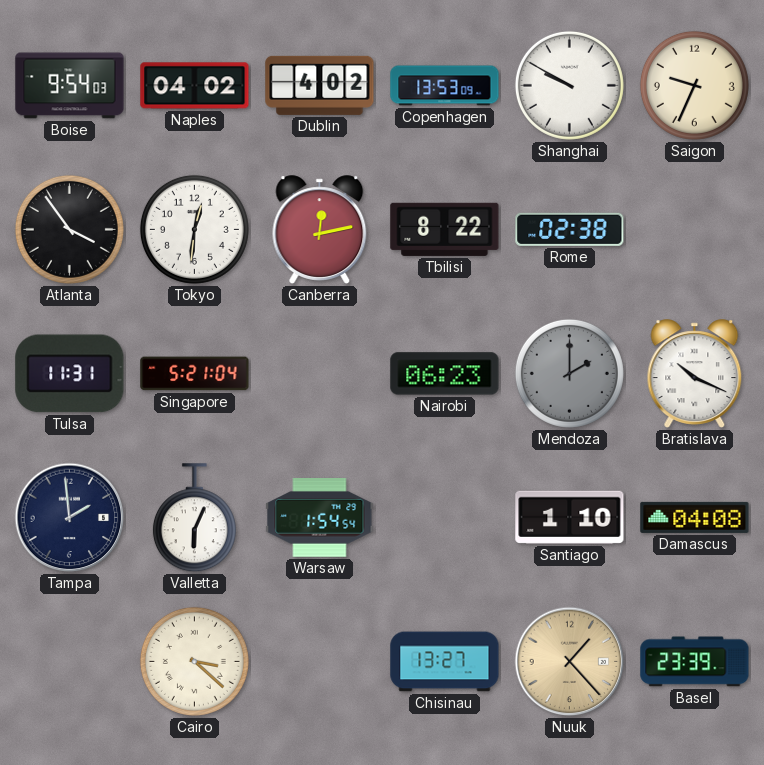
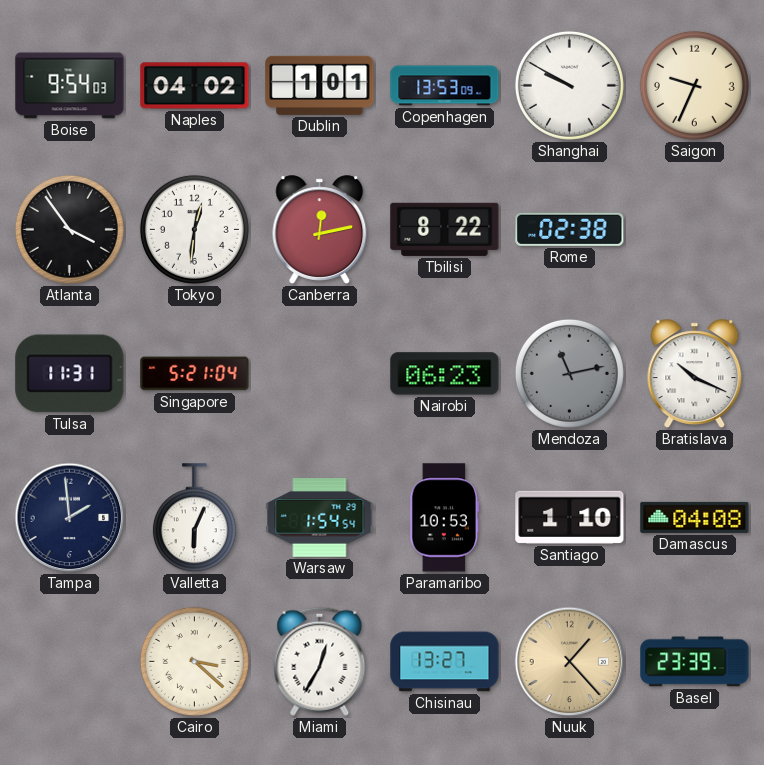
Dublin: 4:02 -> 1:01 (320, 85)
Mendoza: 2:00 -> 11:13 (569, 373)
Paramaribo: none -> 10:53 (445, 518)
Miami: none -> 12:35 (320, 661)
